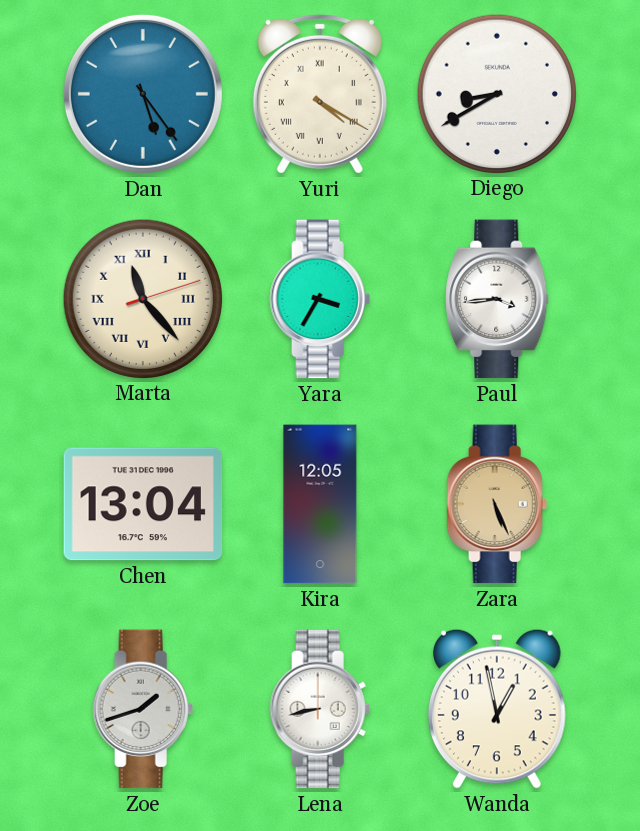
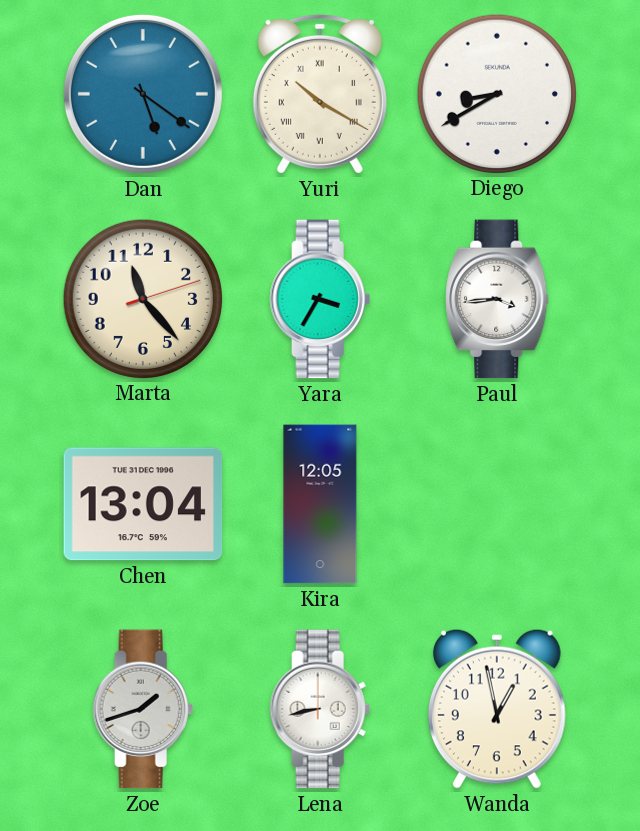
Dan: 5:24 -> 5:21 (143, 94)
Yuri: 4:20 -> 10:20 (320, 94)
Marta numerals: Roman -> Arabic (142, 298)
Zara: 5:26 -> none (497, 504)
